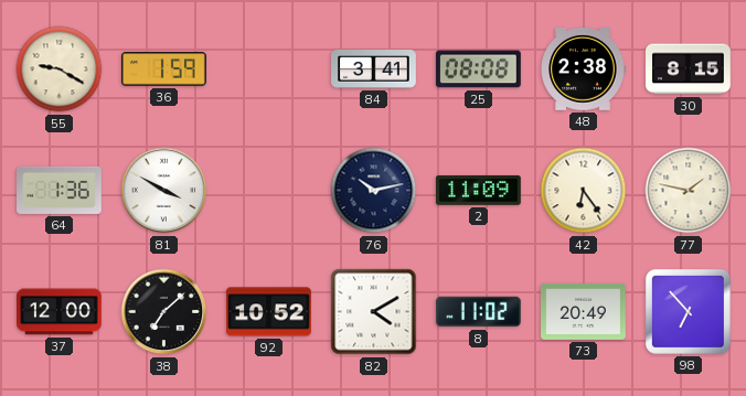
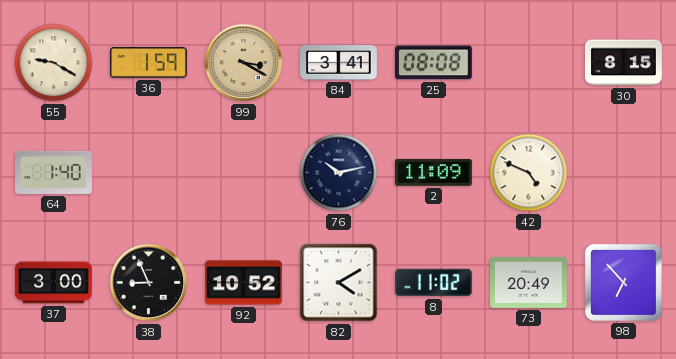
99: none -> 3:20 (244, 63)
48: 2:38 -> none (583, 69)
64: 1:36 -> 1:40 (54, 172)
81: 3:50 -> none (164, 191)
42: 6:24 -> 4:49 (529, 173)
77: 1:47 -> none (689, 191)
37: 12:00 -> 3:00 (54, 283)
38: 7:08 -> 8:56 (149, 283)
